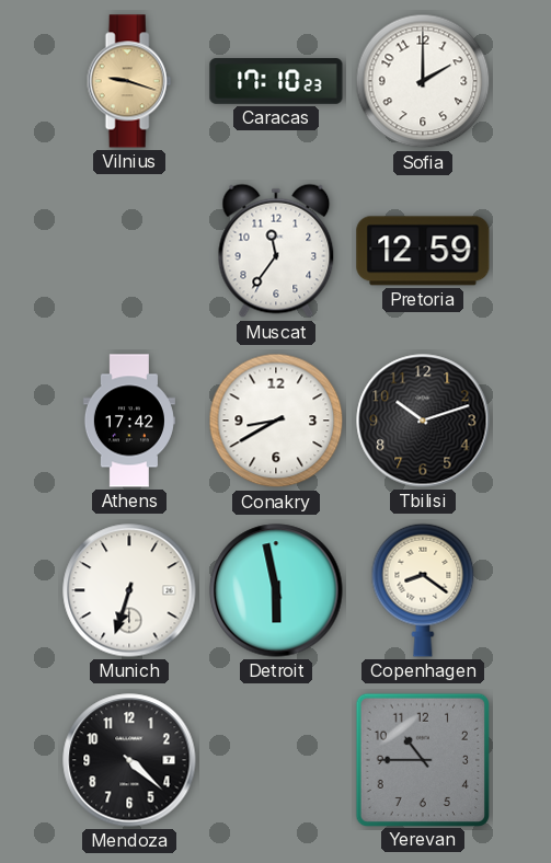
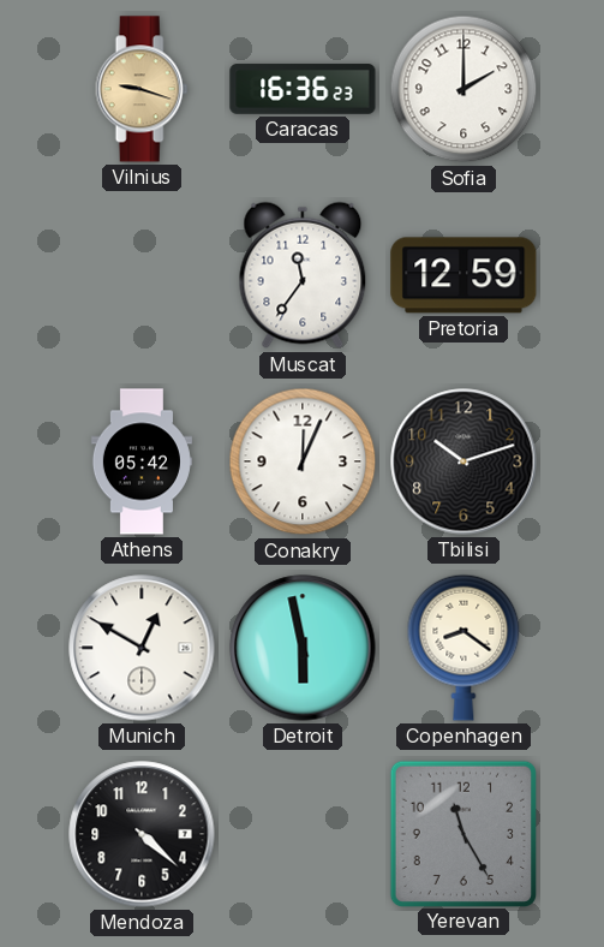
Caracas: 17:10 -> 16:36 (303, 89)
Athens: 17:42 -> 05:42 (142, 461)
Conakry: 8:40 -> 12:04 (303, 461)
Munich: 6:33 -> 12:50 (142, 648)
Yerevan: 10:45 -> 11:25 (462, 833)
